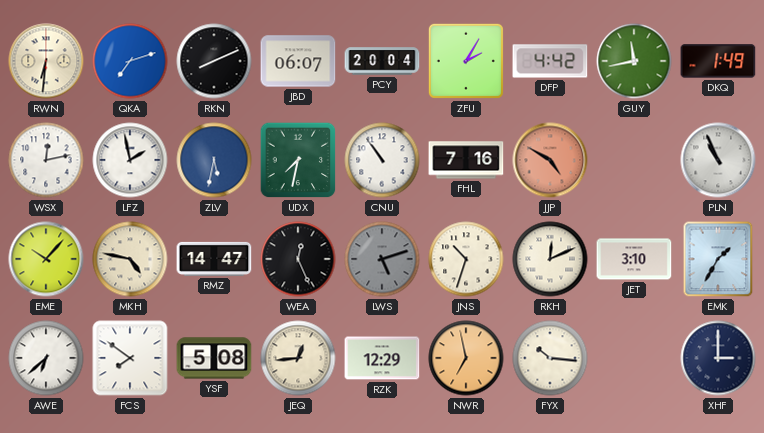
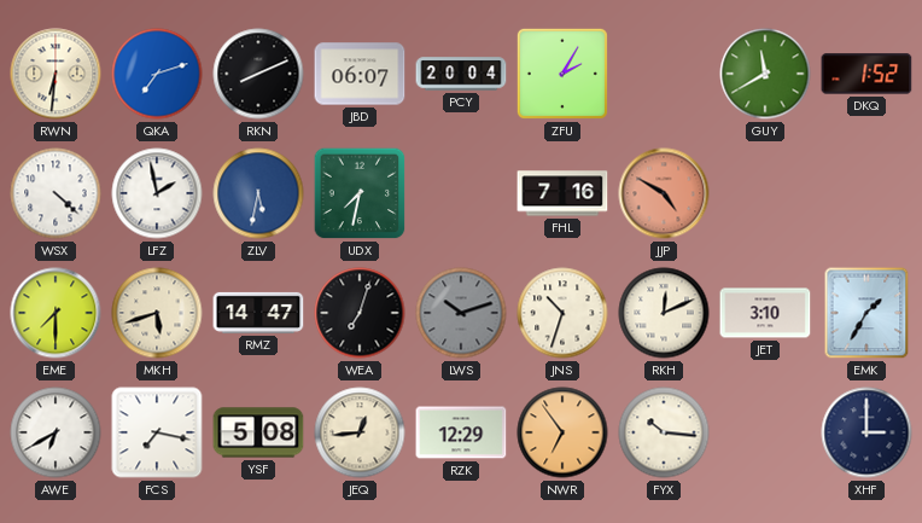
DFP: 4:42 -> none (550, 61)
GUY: 11:43 -> 11:40 (765, 74)
DKQ: 1:49 -> 1:52 (866, 74)
WSX: 12:13 -> 4:22 (56, 193)
CNU: 10:54 -> none (382, 160)
PLN: 10:56 -> none (718, 160)
EME: 10:07 -> 7:30 (56, 313)
MKH: 4:47 -> 5:42 (157, 313)
WEA: 12:26 -> 7:03 (360, 313)
LWS: 5:12 -> 10:12 (461, 313)
AWE: 6:38 -> 6:40 (56, 432)
FCS: 7:51 -> 7:17 (157, 432)
NWR: 6:58 -> 6:54 (562, 432)
